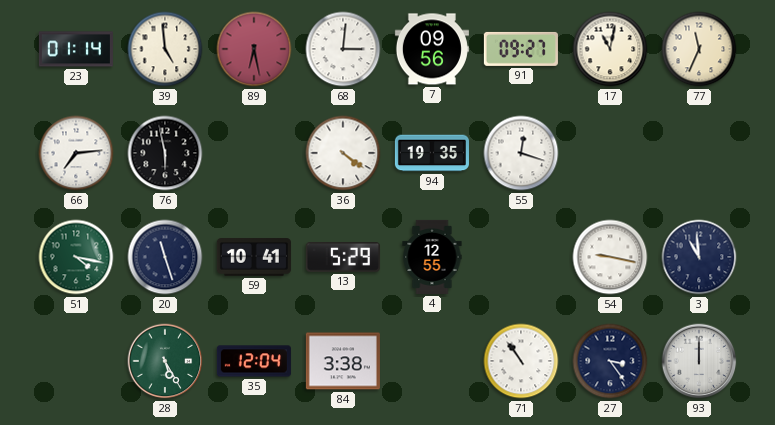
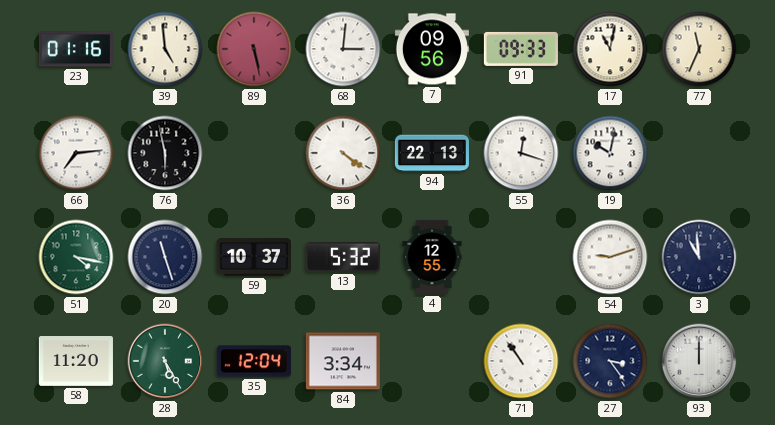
23: 01:14 -> 01:16 (76, 49)
89: 6:28 -> 5:28 (254, 49)
91: 09:27 -> 09:33 (521, 49)
94: 19:35 -> 22:13 (432, 153)
19: none -> 10:02 (610, 153)
59: 10:41 -> 10:37 (254, 257)
13: 5:29 -> 5:32 (343, 257)
54: 9:17 -> 9:12 (610, 257)
58: none -> 11:20 (76, 362)
84: 3:38 -> 3:34 (343, 361)
